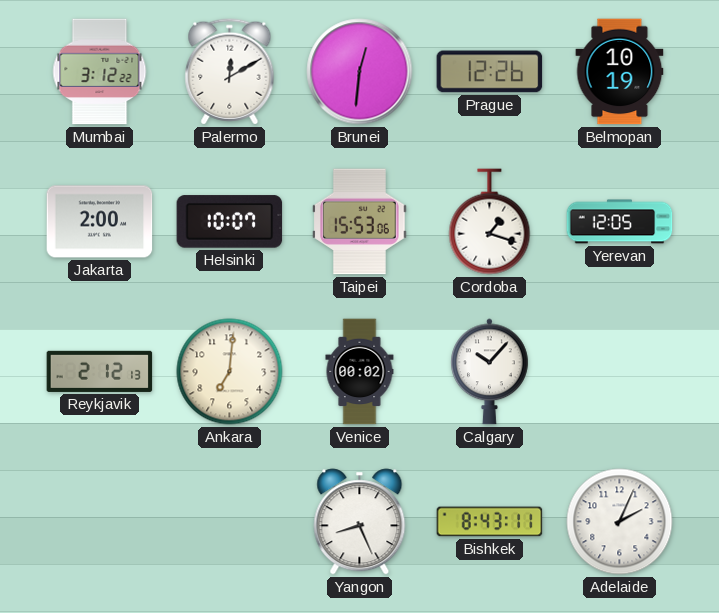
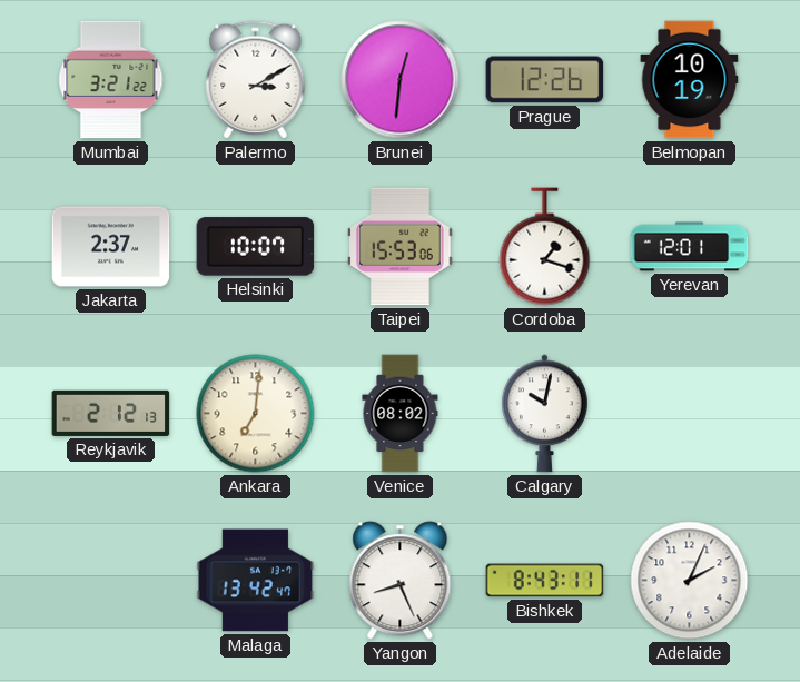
Mumbai: 3:12 -> 3:21 (111, 80)
Palermo: 12:10 -> 3:10 (256, 80)
Jakarta: 2:00 -> 2:37 (111, 247)
Yerevan: 12:05 -> 12:01 (690, 247)
Venice: 00:02 -> 08:02 (401, 414)
Calgary: 10:07 -> 10:02 (545, 414)
Malaga: none -> 13:42 (256, 581)
